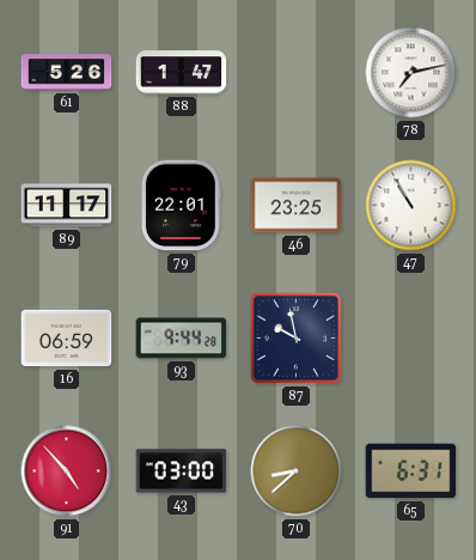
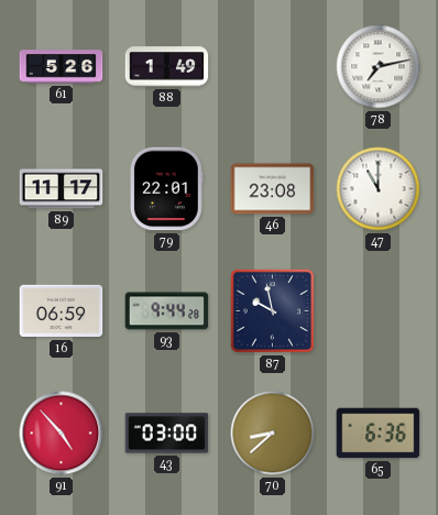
88: 1:47 -> 1:49 (167, 67)
46: 23:25 -> 23:08 (273, 189)
47: 10:55 -> 11:00 (379, 189)
65: 6:31 -> 6:36 (379, 434)
